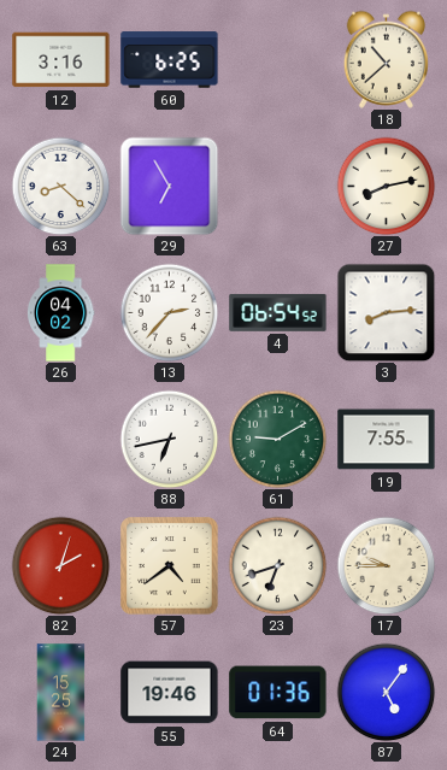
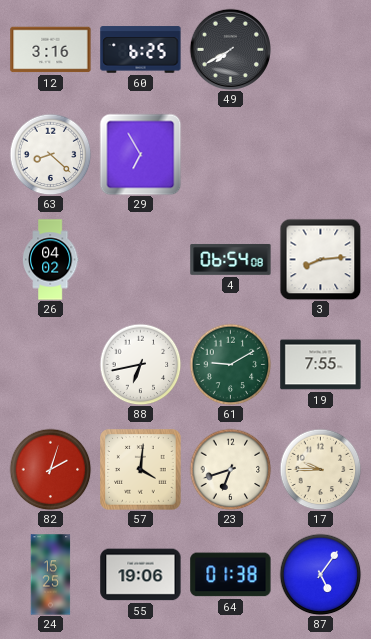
49: none -> 7:40 (230, 49)
18: 10:38 -> none (386, 59)
27: 8:13 -> none (386, 186)
13: 2:37 -> none (169, 312)
4: 06:54:52 -> 06:54:08 (231, 259)
57: 4:39 -> 4:01 (141, 470)
55: 19:46 -> 19:06 (141, 575)
64: 01:36 -> 01:38 (231, 575)
